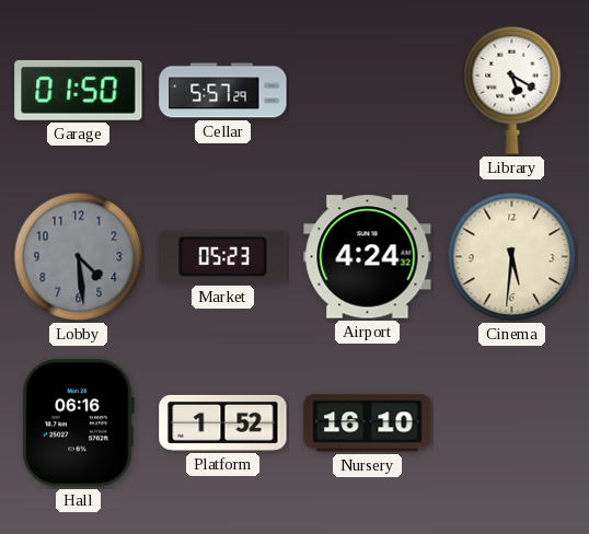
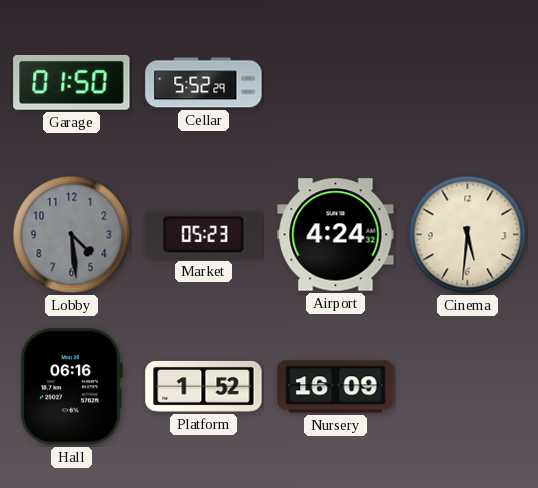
Cellar: 5:57 -> 5:52 (204, 83)
Library: 5:20 -> none (512, 90)
Nursery: 16:10 -> 16:09 (336, 387)
